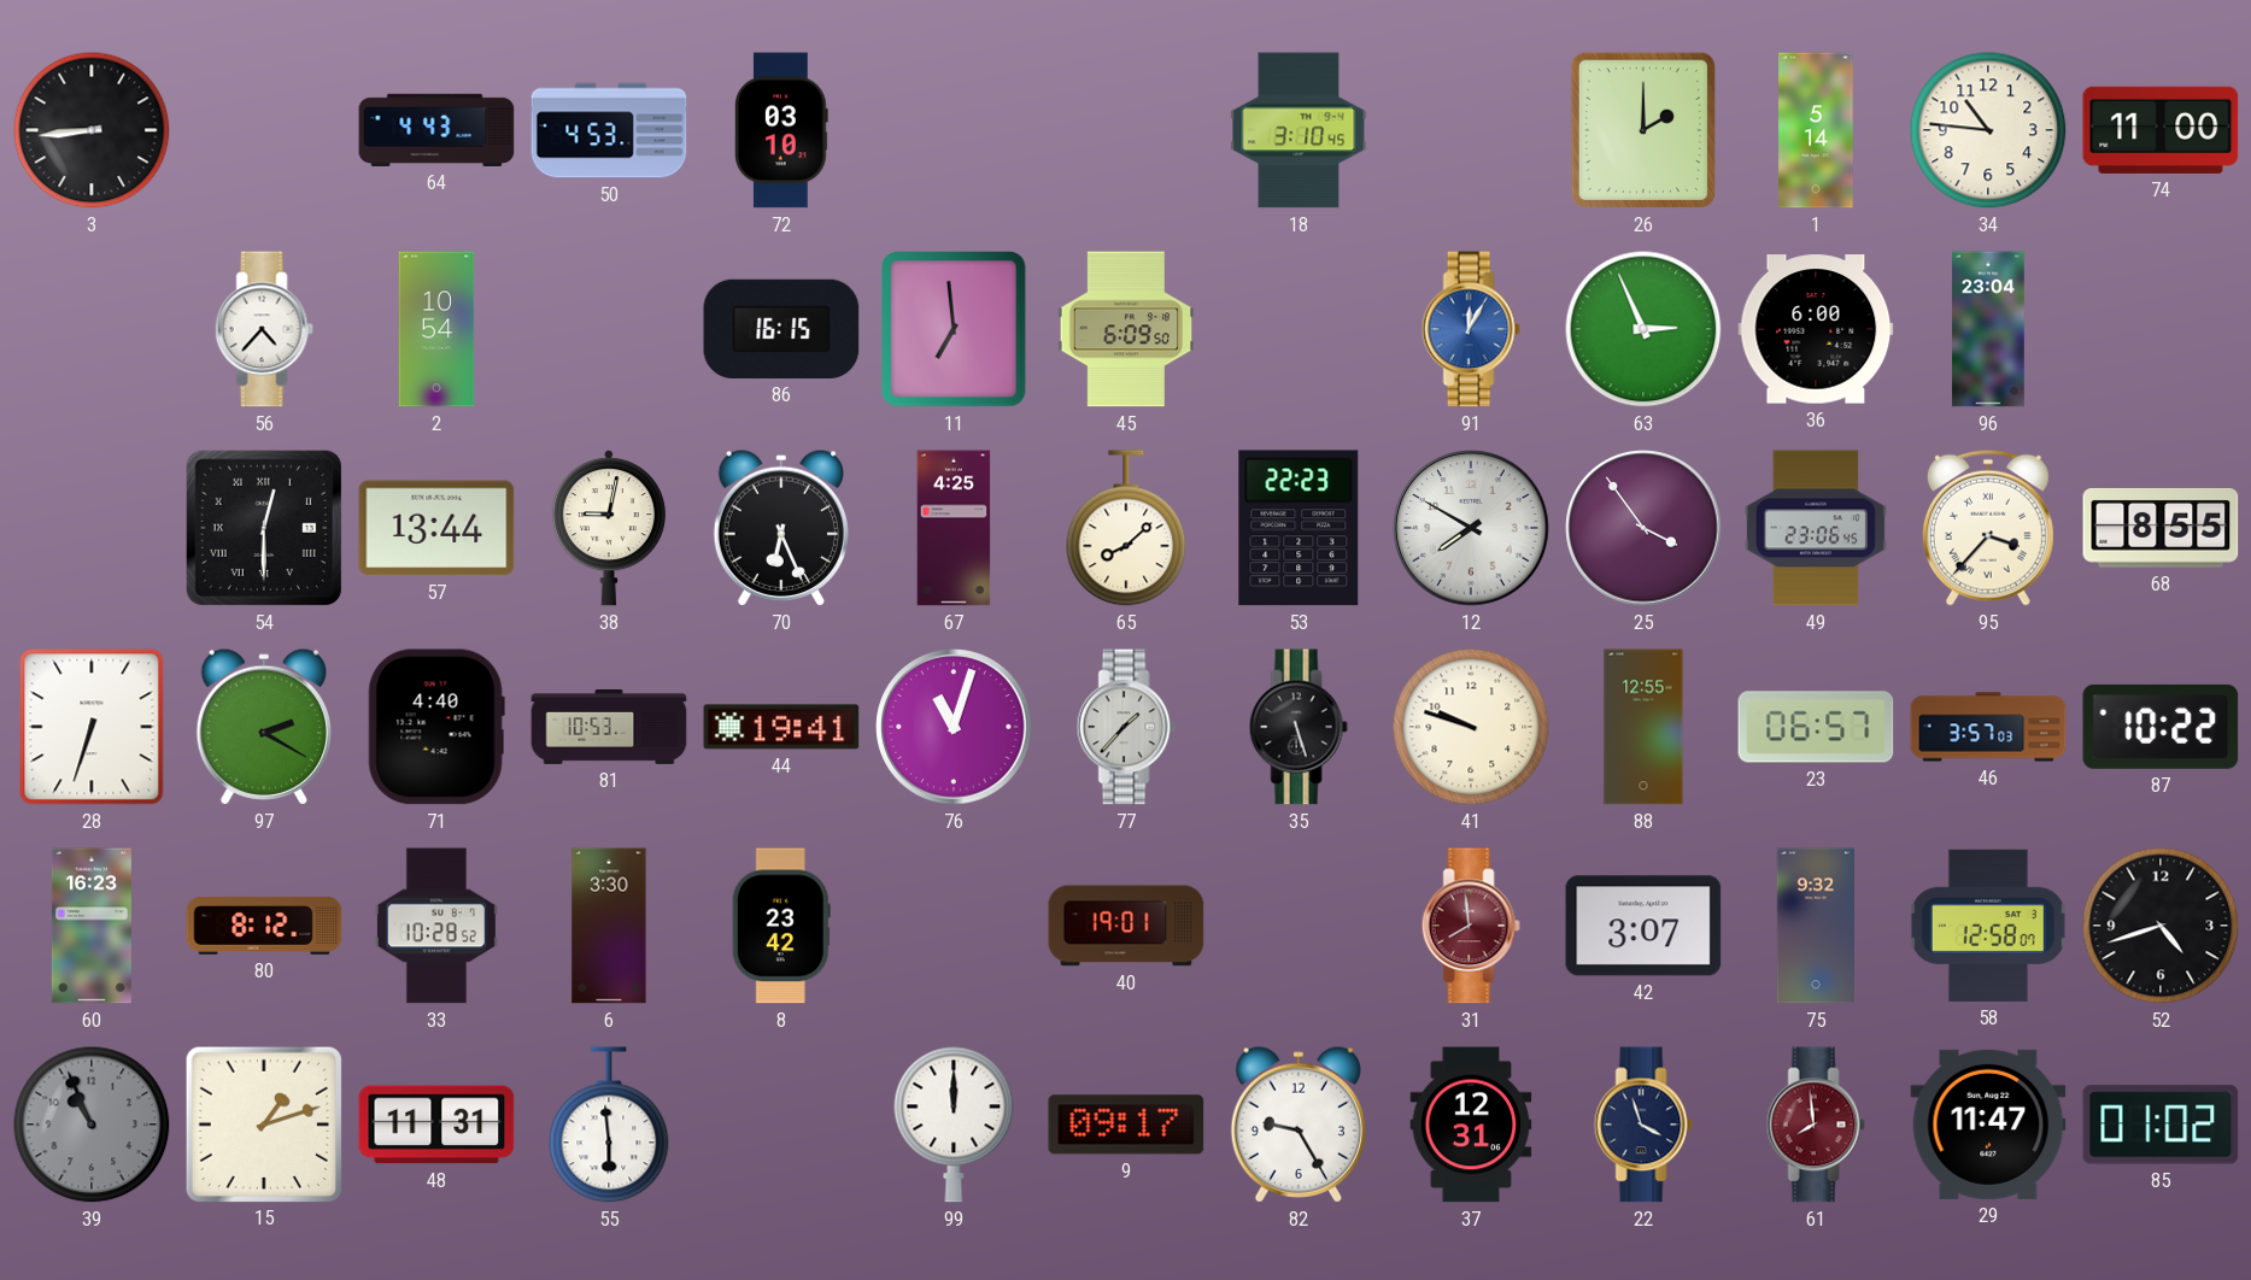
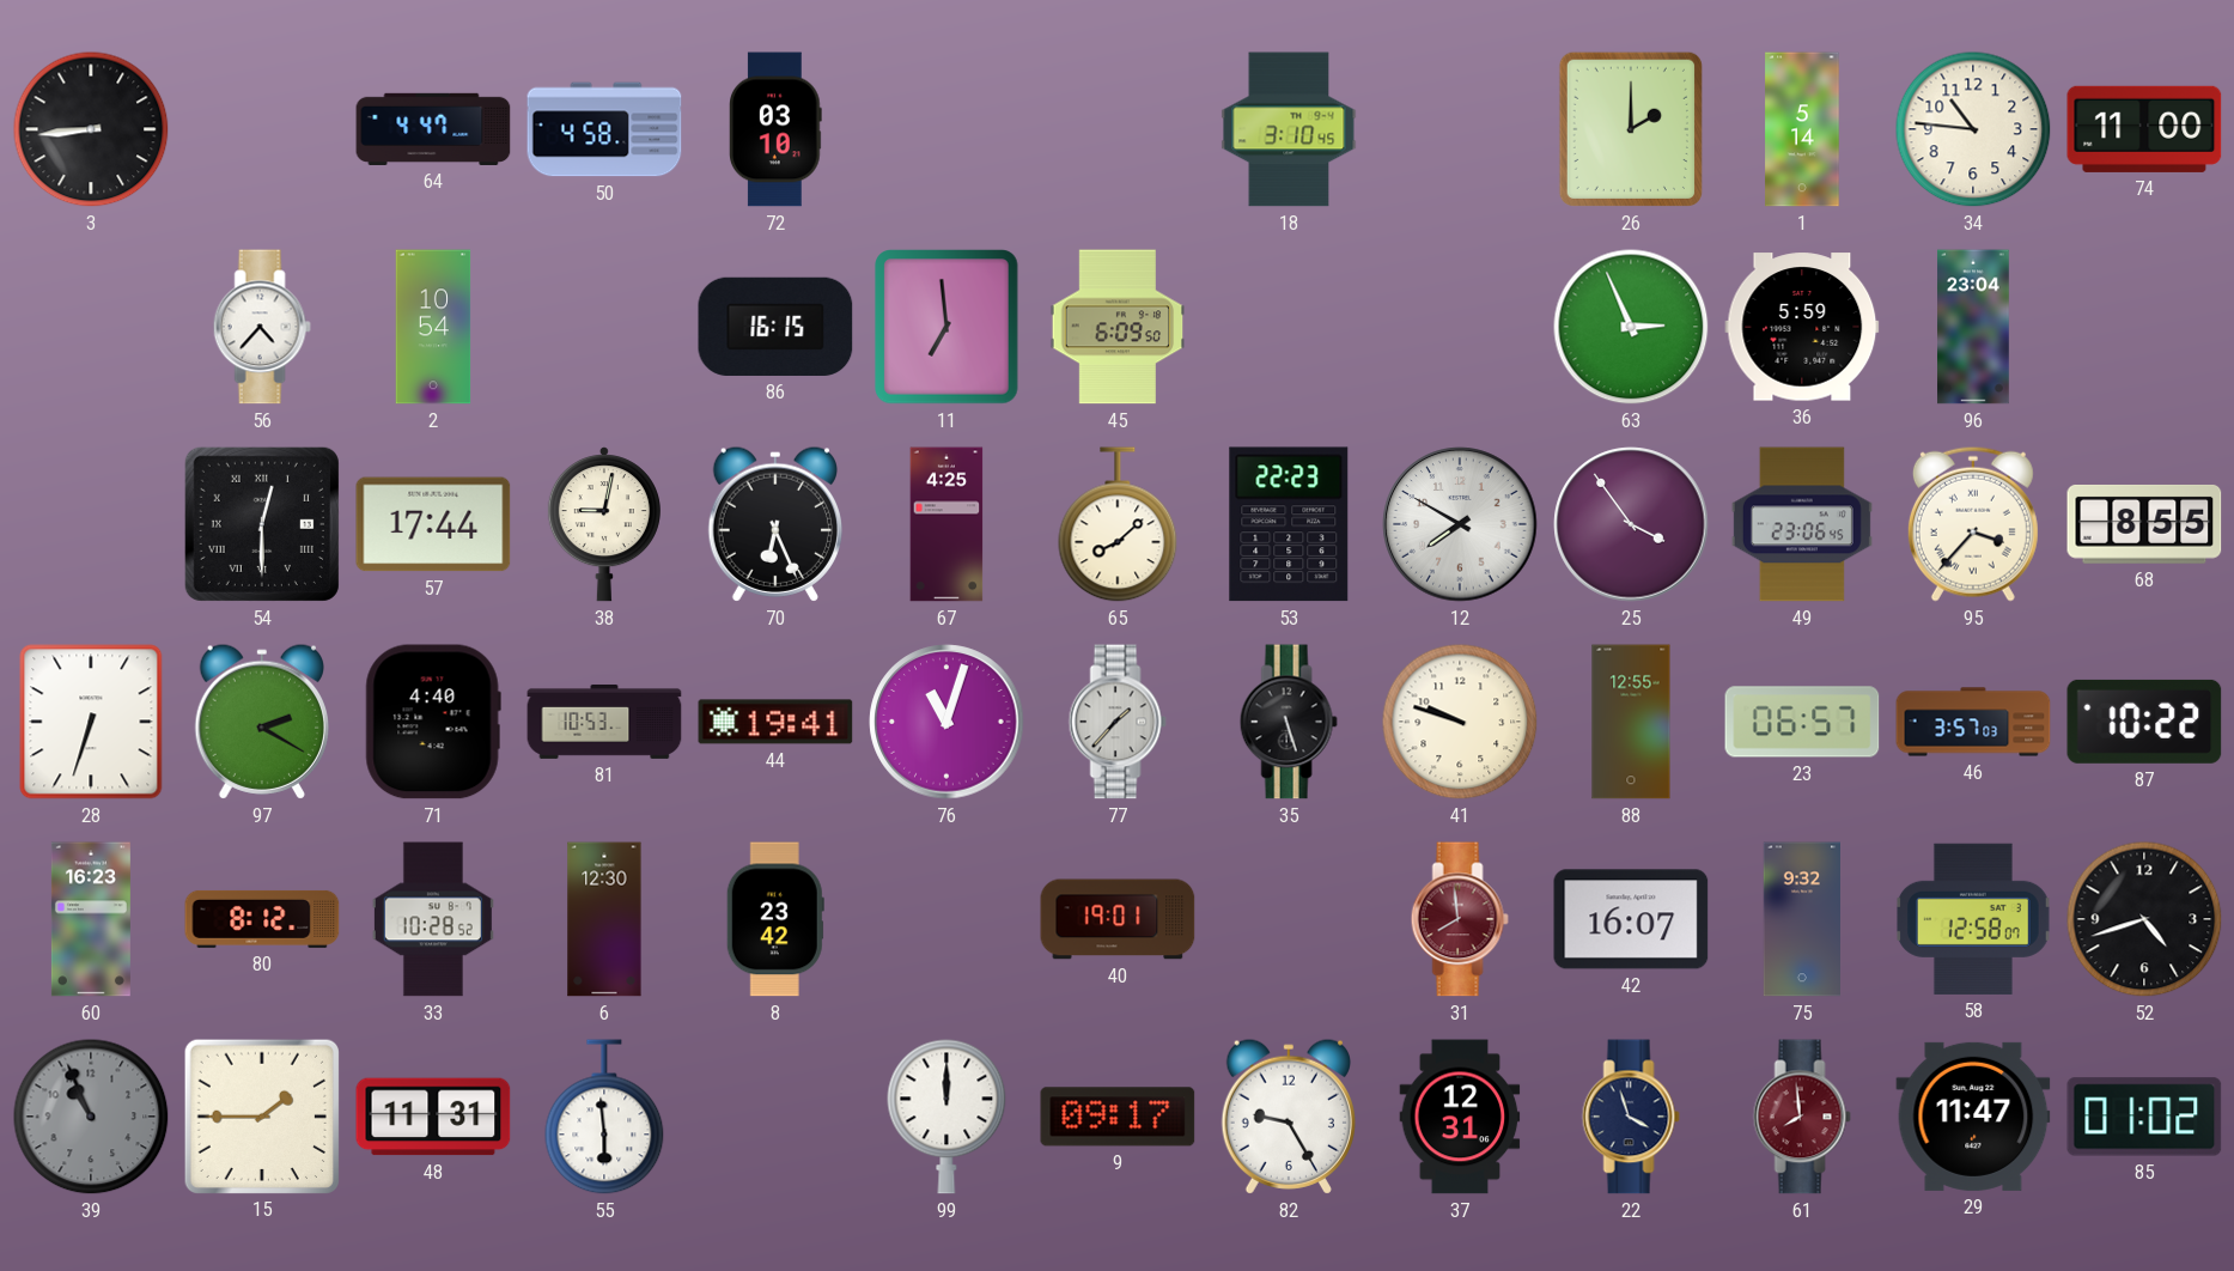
64: 4:43 -> 4:47 (433, 129)
50: 4:53 -> 4:58 (604, 129)
91: 12:05 -> none (1471, 329)
36: 6:00 -> 5:59 (1802, 327)
57: 13:44 -> 17:44 (433, 524)
6: 3:30 -> 12:30 (604, 919)
42: 3:07 -> 16:07 (1631, 919)
15: 1:12 -> 1:45 (261, 1115)
